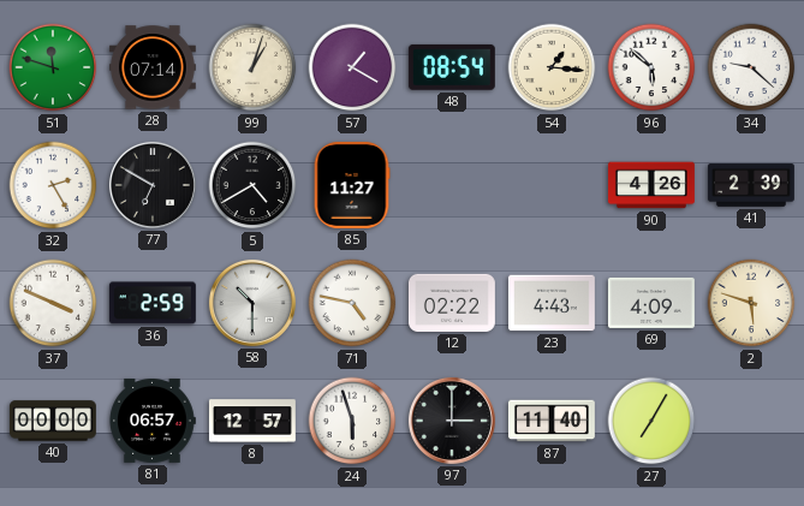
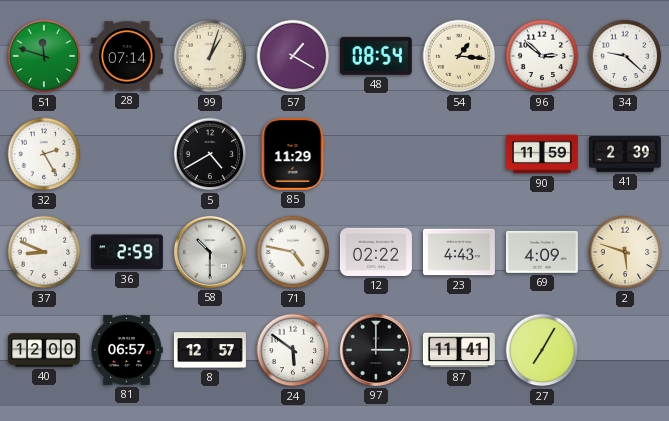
96: 5:52 -> 2:52 (542, 56)
77: 6:50 -> none (153, 185)
85: 11:27 -> 11:29 (293, 154)
90: 4:26 -> 11:59 (542, 154)
37: 3:49 -> 8:49 (44, 252)
40: 00:00 -> 12:00 (44, 350)
24: 5:57 -> 5:51 (293, 350)
87: 11:40 -> 11:41 (459, 350)
